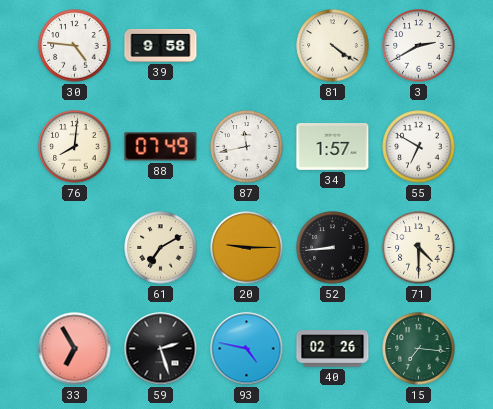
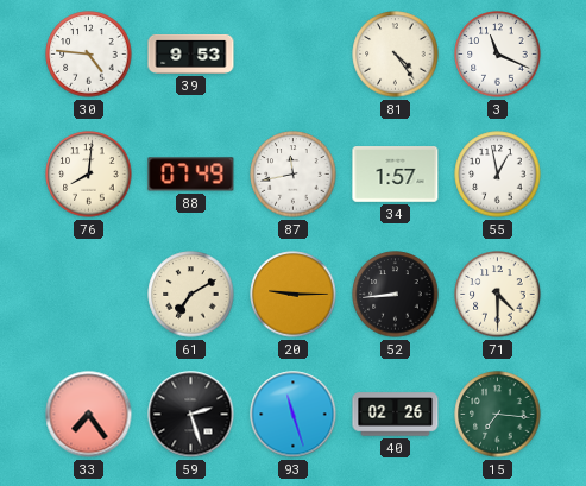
39: 9:58 -> 9:53 (191, 53)
81: 4:21 -> 4:24 (396, 55)
3: 2:40 -> 11:19 (498, 55)
55: 6:50 -> 12:58 (498, 175)
33: 6:55 -> 7:24 (89, 415)
93: 4:47 -> 11:27 (294, 415)
